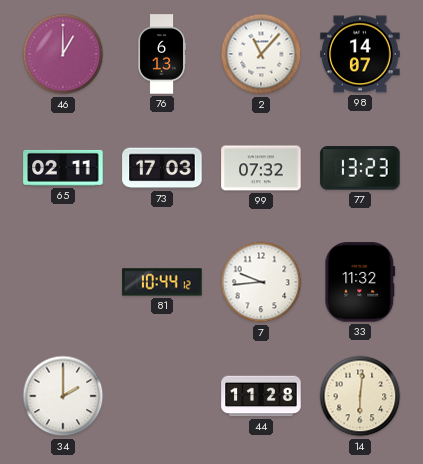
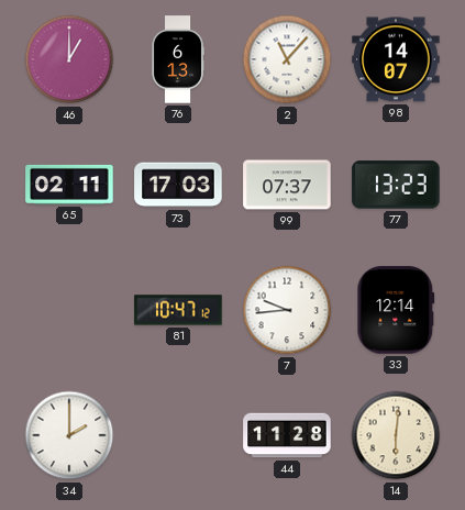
99: 07:32 -> 07:37 (287, 185)
81: 10:44 -> 10:47 (178, 310)
33: 11:32 -> 12:14 (396, 310)
